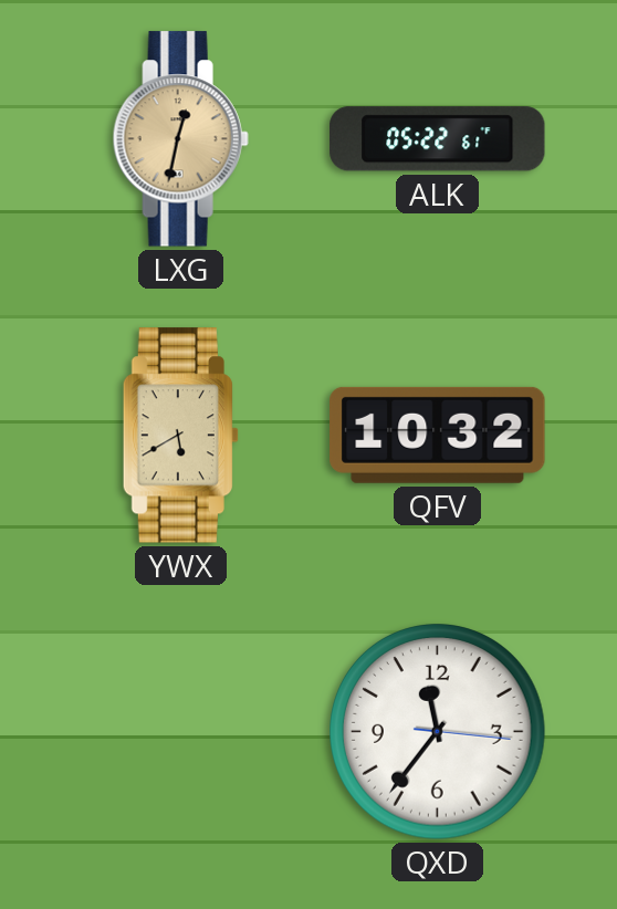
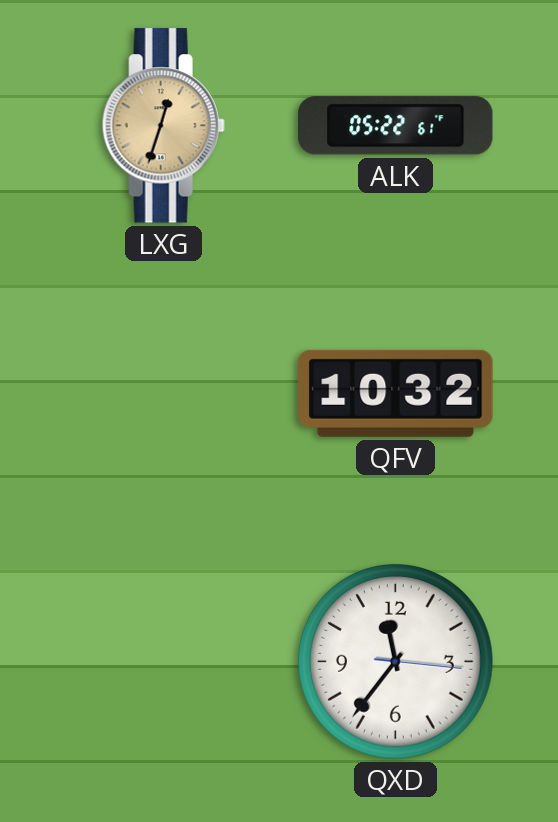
LXG: 12:32 -> 12:33 (163, 126)
YWX: 5:40 -> none (180, 436)
